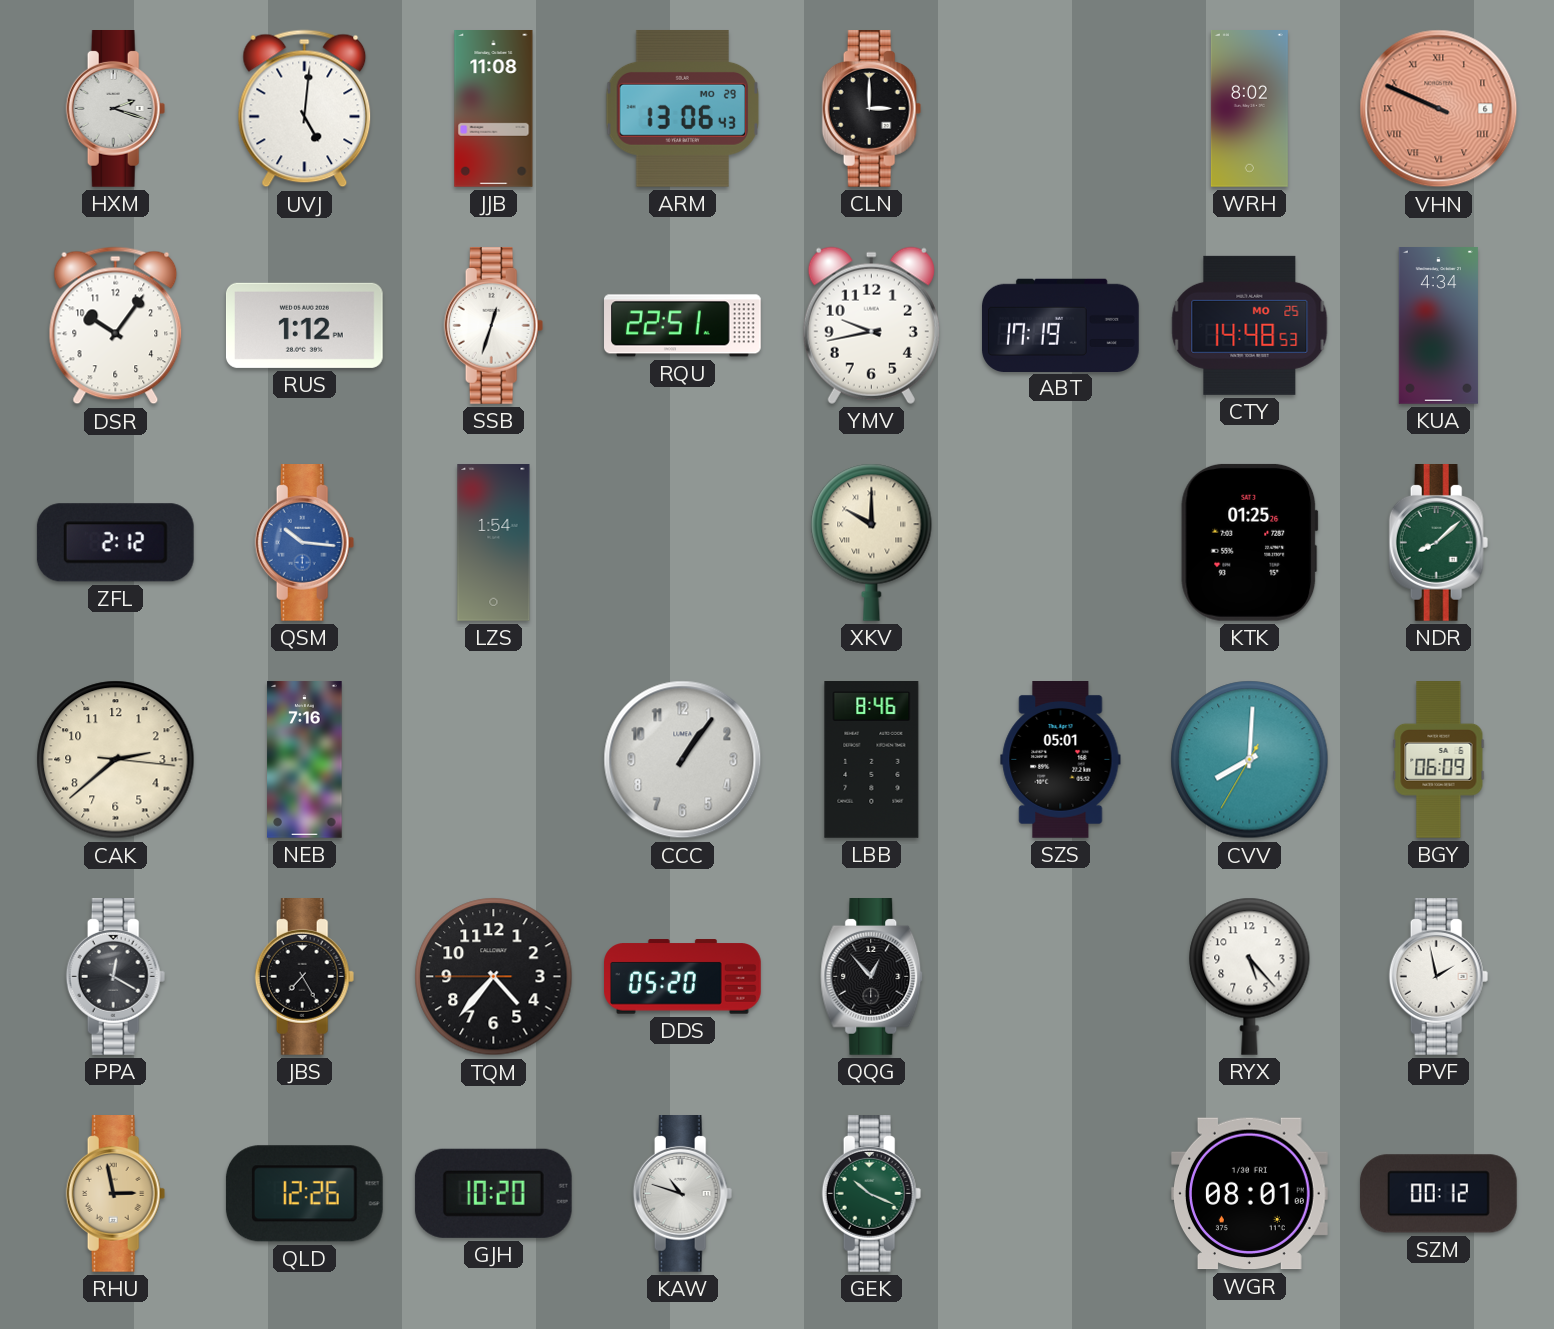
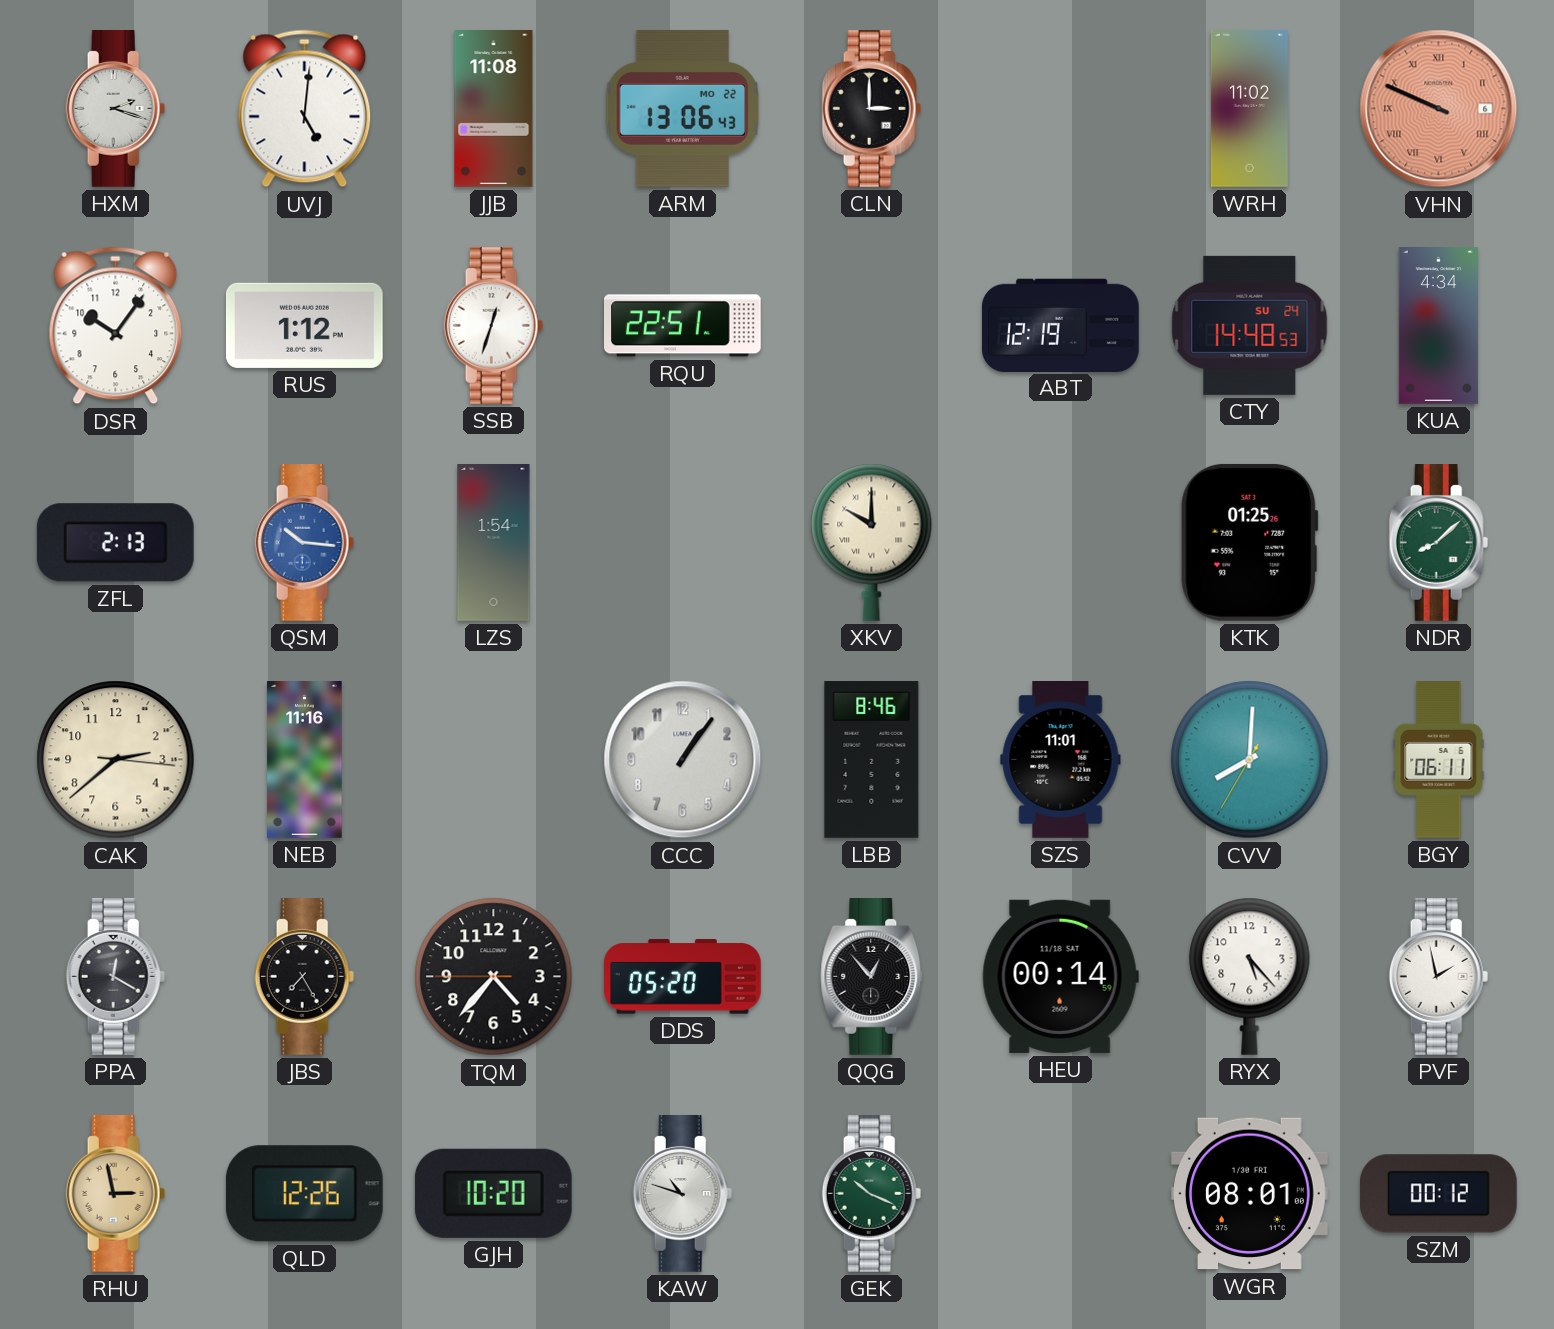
ARM date: MO 29 -> MO 22 (683, 108)
WRH: 8:02 -> 11:02 (1249, 109)
YMV: 9:43 -> none (871, 325)
ABT: 17:19 -> 12:19 (1061, 325)
CTY date: MO 25 -> SU 24 (1250, 325)
ZFL: 2:12 -> 2:13 (115, 543)
NEB: 7:16 -> 11:16 (305, 760)
SZS: 05:01 -> 11:01 (1061, 760)
BGY: 06:09 -> 06:11 (1439, 760)
HEU: none -> 00:14 (1060, 976)
